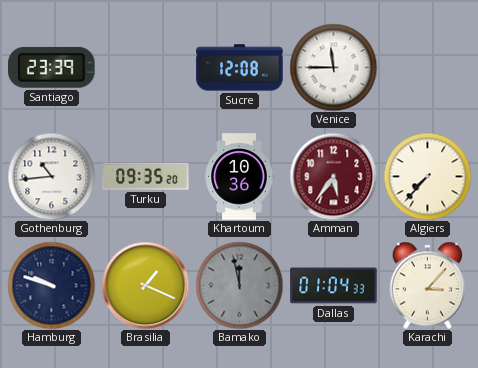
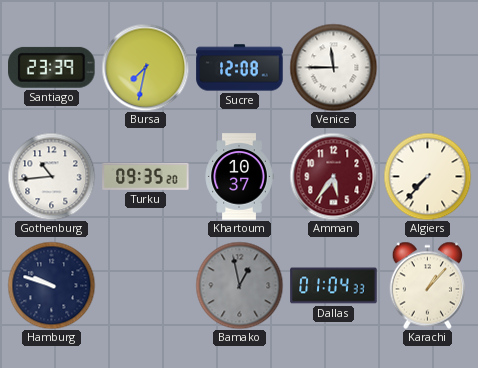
Bursa: none -> 7:32 (145, 67)
Khartoum: 10:36 -> 10:37 (239, 177)
Brasilia: 1:19 -> none (145, 285)
Bamako: 11:58 -> 12:58 (239, 285)
Karachi: 3:07 -> 1:07 (428, 285)
